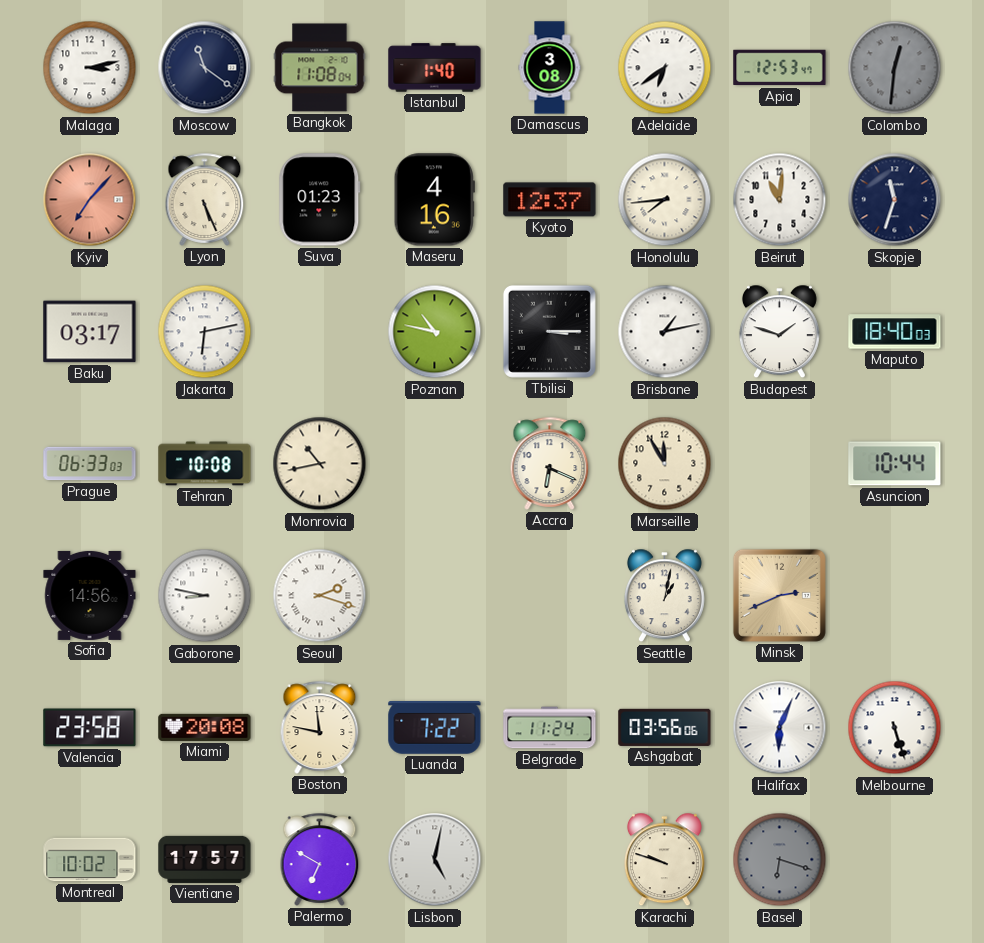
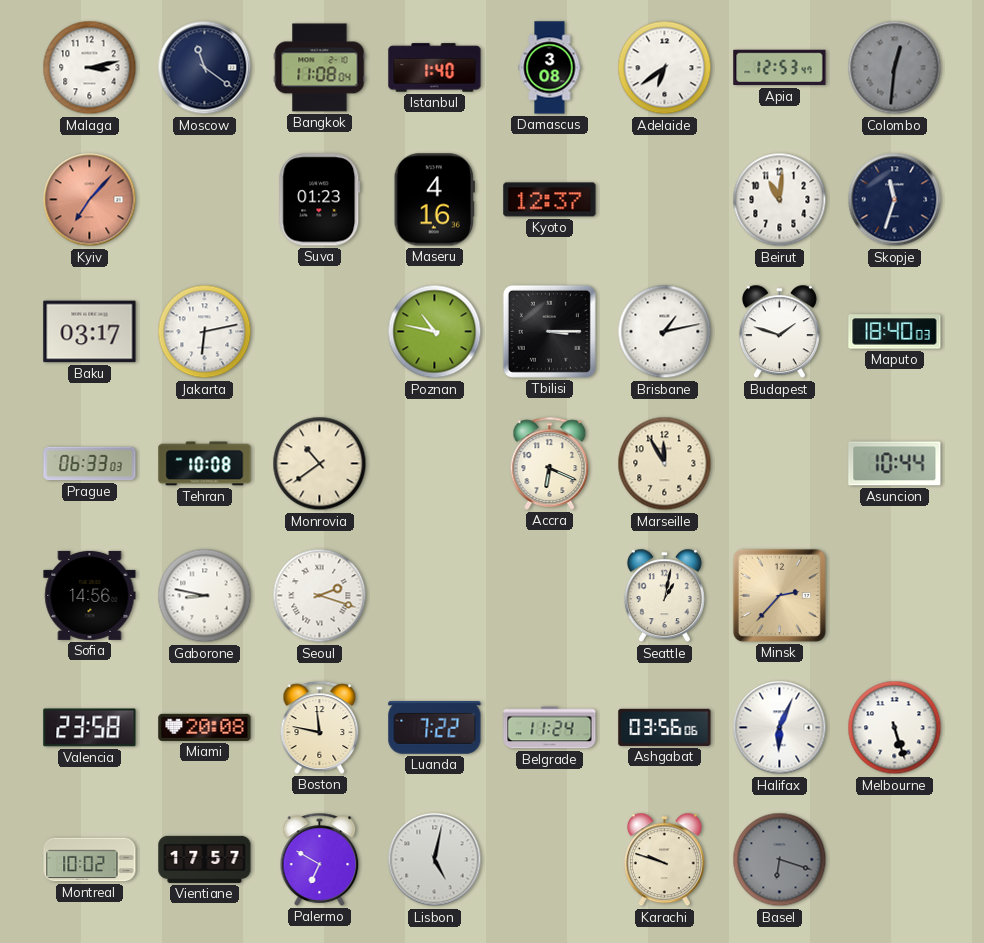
Lyon: 5:26 -> none (205, 199)
Honolulu: 7:44 -> none (665, 200)
Monrovia: 10:43 -> 10:39 (320, 464)
Minsk: 2:41 -> 2:37 (779, 595)
